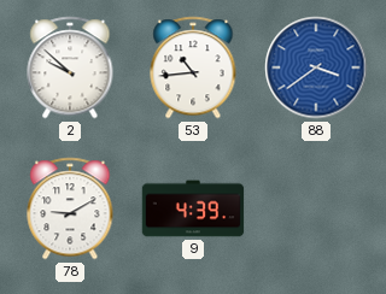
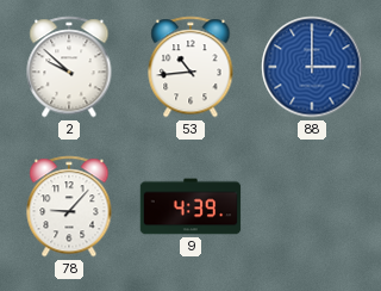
88: 3:39 -> 3:00 (312, 67)
78: 9:10 -> 9:07 (69, 206)
